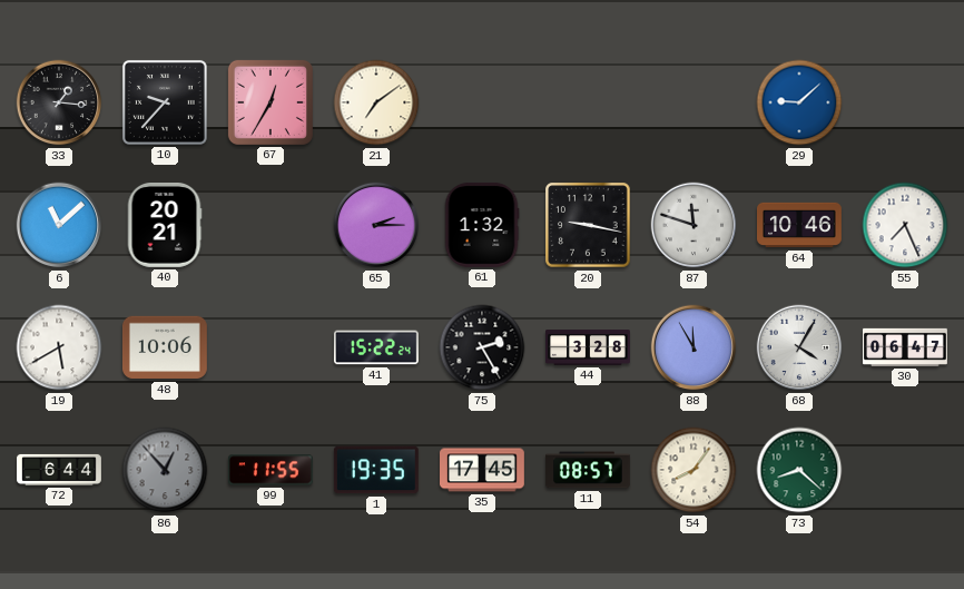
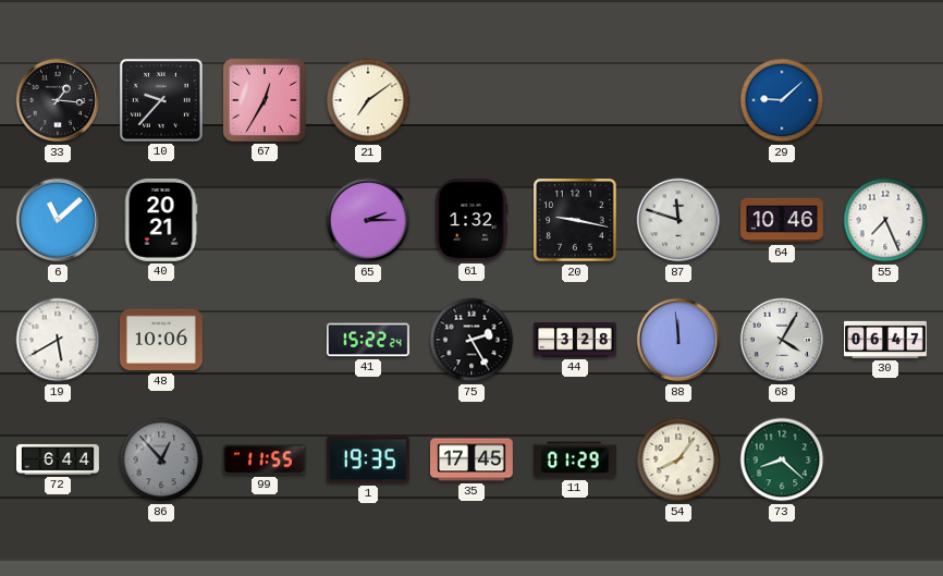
88: 11:55 -> 11:59 (678, 340)
11: 08:57 -> 01:29 (576, 459)
